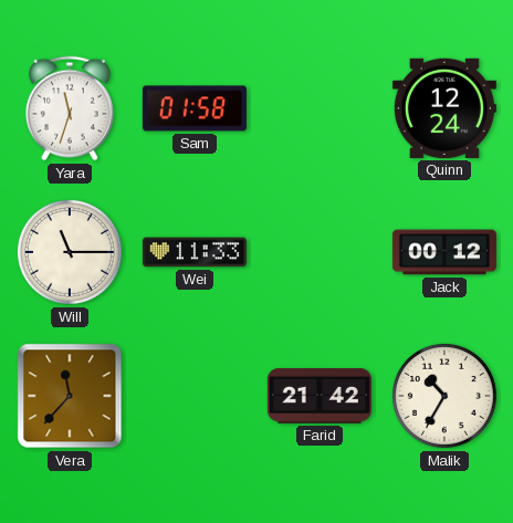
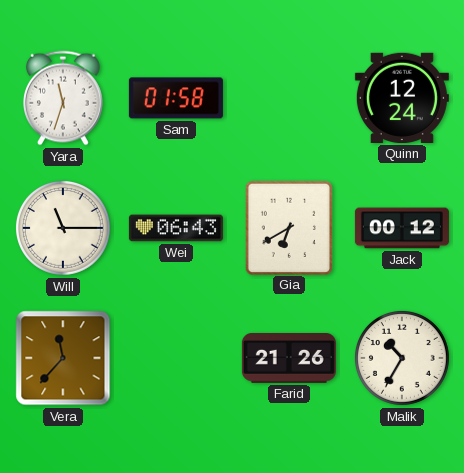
Wei: 11:33 -> 06:43 (176, 228)
Gia: none -> 6:40 (288, 227)
Farid: 21:42 -> 21:26 (289, 359)
